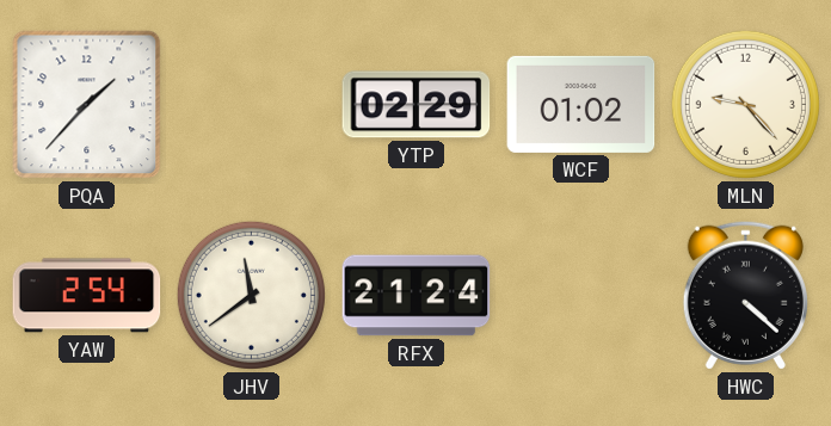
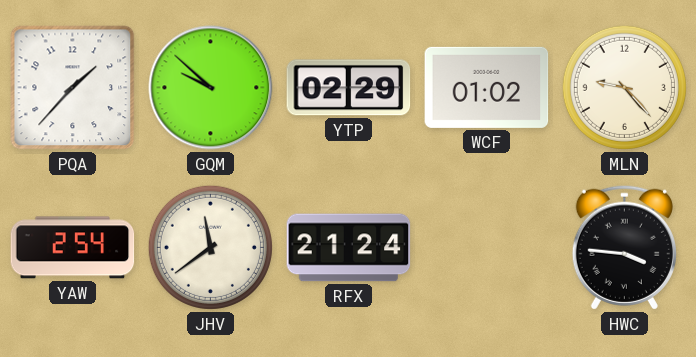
GQM: none -> 9:52 (211, 88)
HWC: 4:22 -> 3:46 (624, 247)
